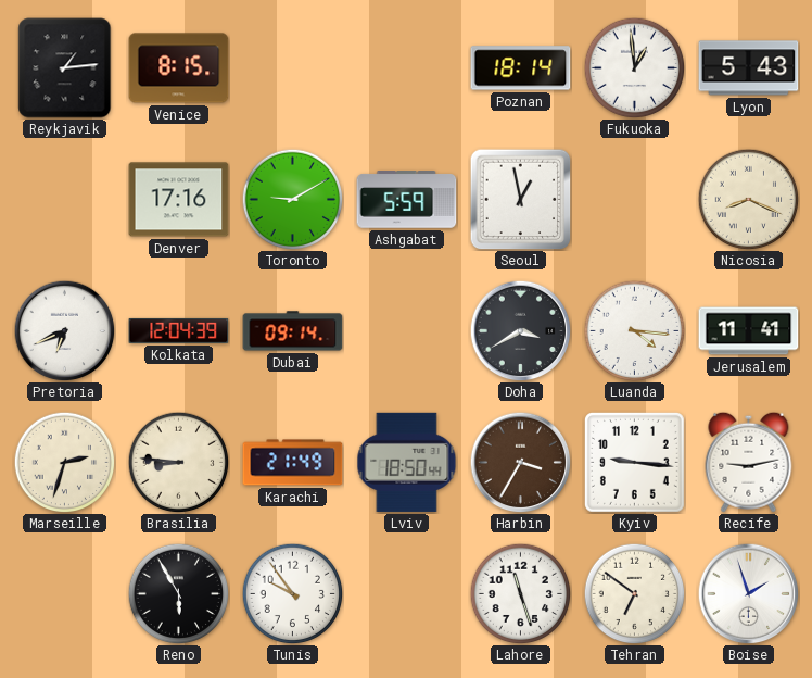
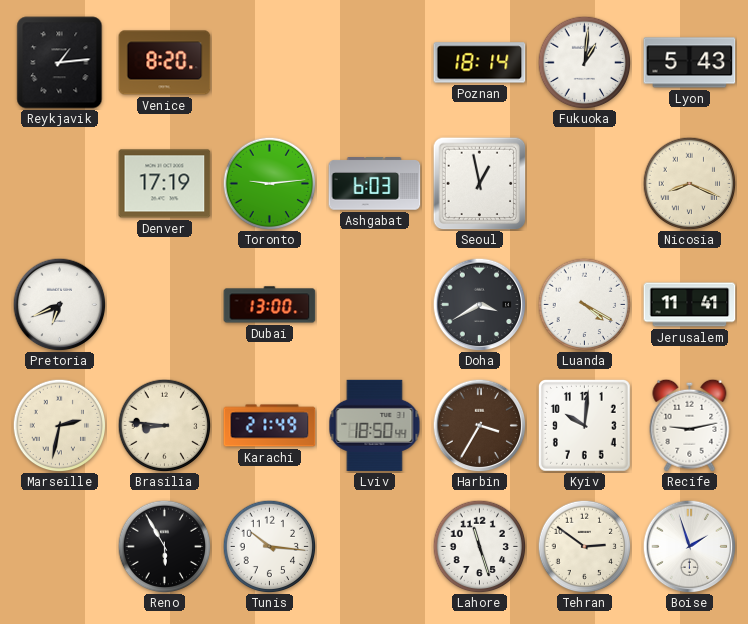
Venice: 8:15 -> 8:20 (165, 63)
Fukuoka: 12:59 -> 1:01 (584, 62)
Denver: 17:16 -> 17:19 (165, 184)
Toronto: 9:10 -> 9:14 (269, 183)
Ashgabat: 5:59 -> 6:03 (375, 184)
Kolkata: 12:04 -> none (179, 330)
Dubai: 09:14 -> 13:00 (270, 305)
Luanda: 4:16 -> 4:20 (584, 304)
Marseille: 2:33 -> 2:32 (59, 425)
Kyiv: 9:16 -> 10:01 (584, 425)
Tunis: 9:54 -> 10:16 (269, 546)
Tehran: 6:51 -> 2:51 (584, 546)
